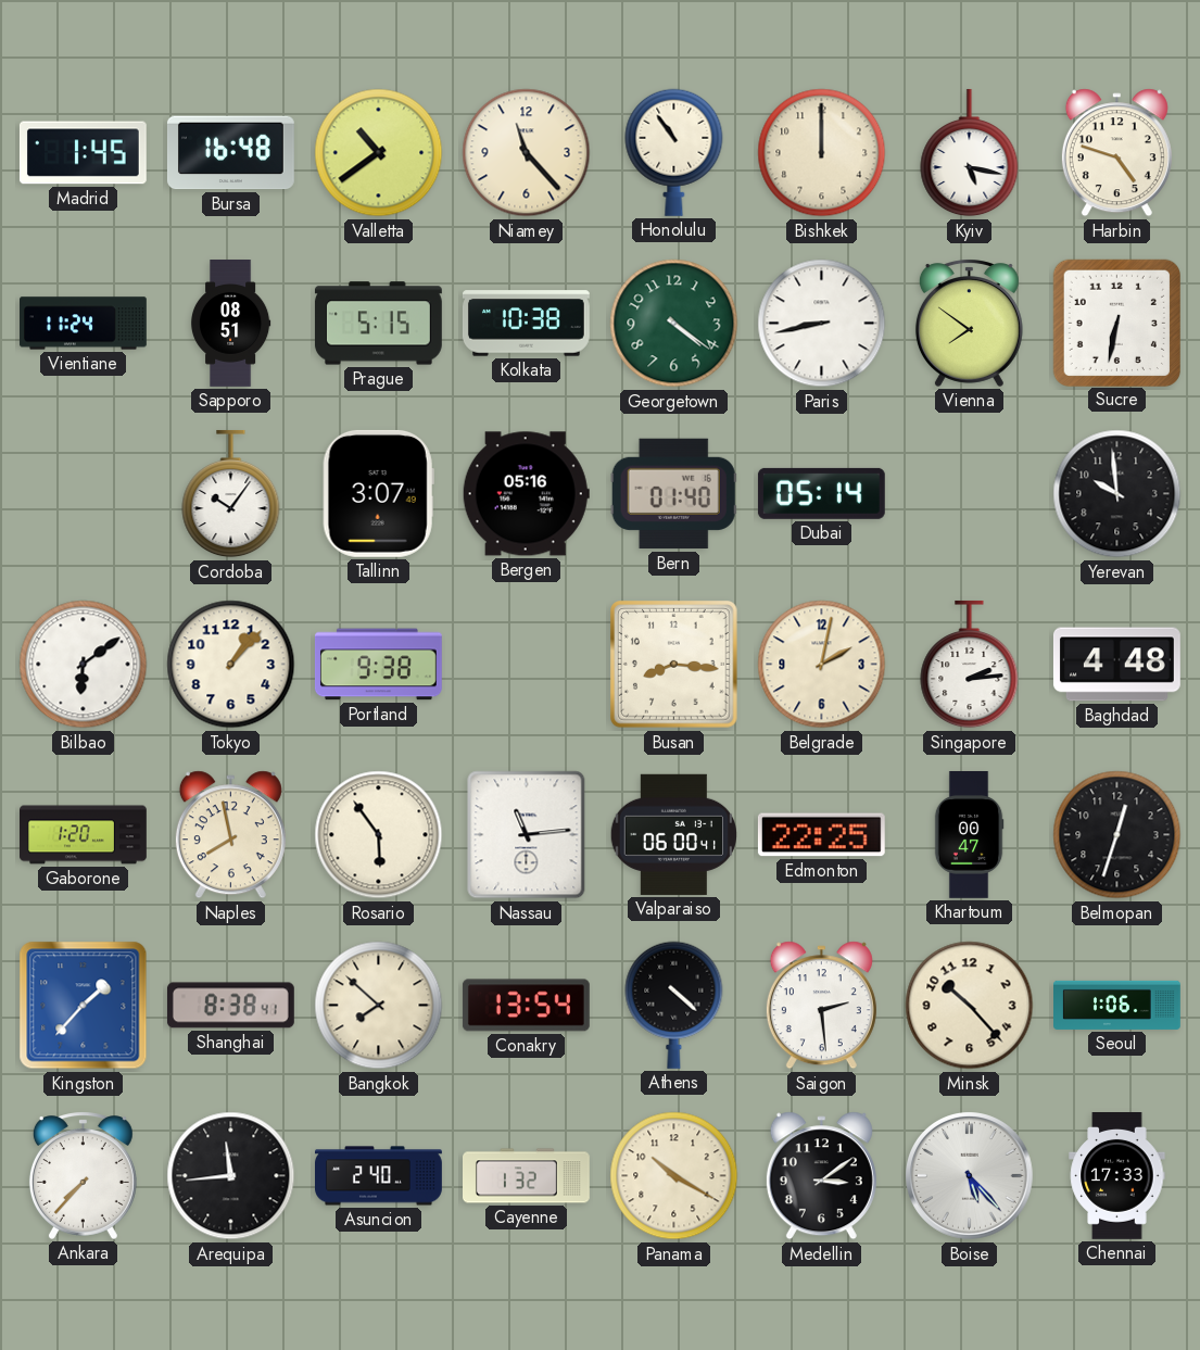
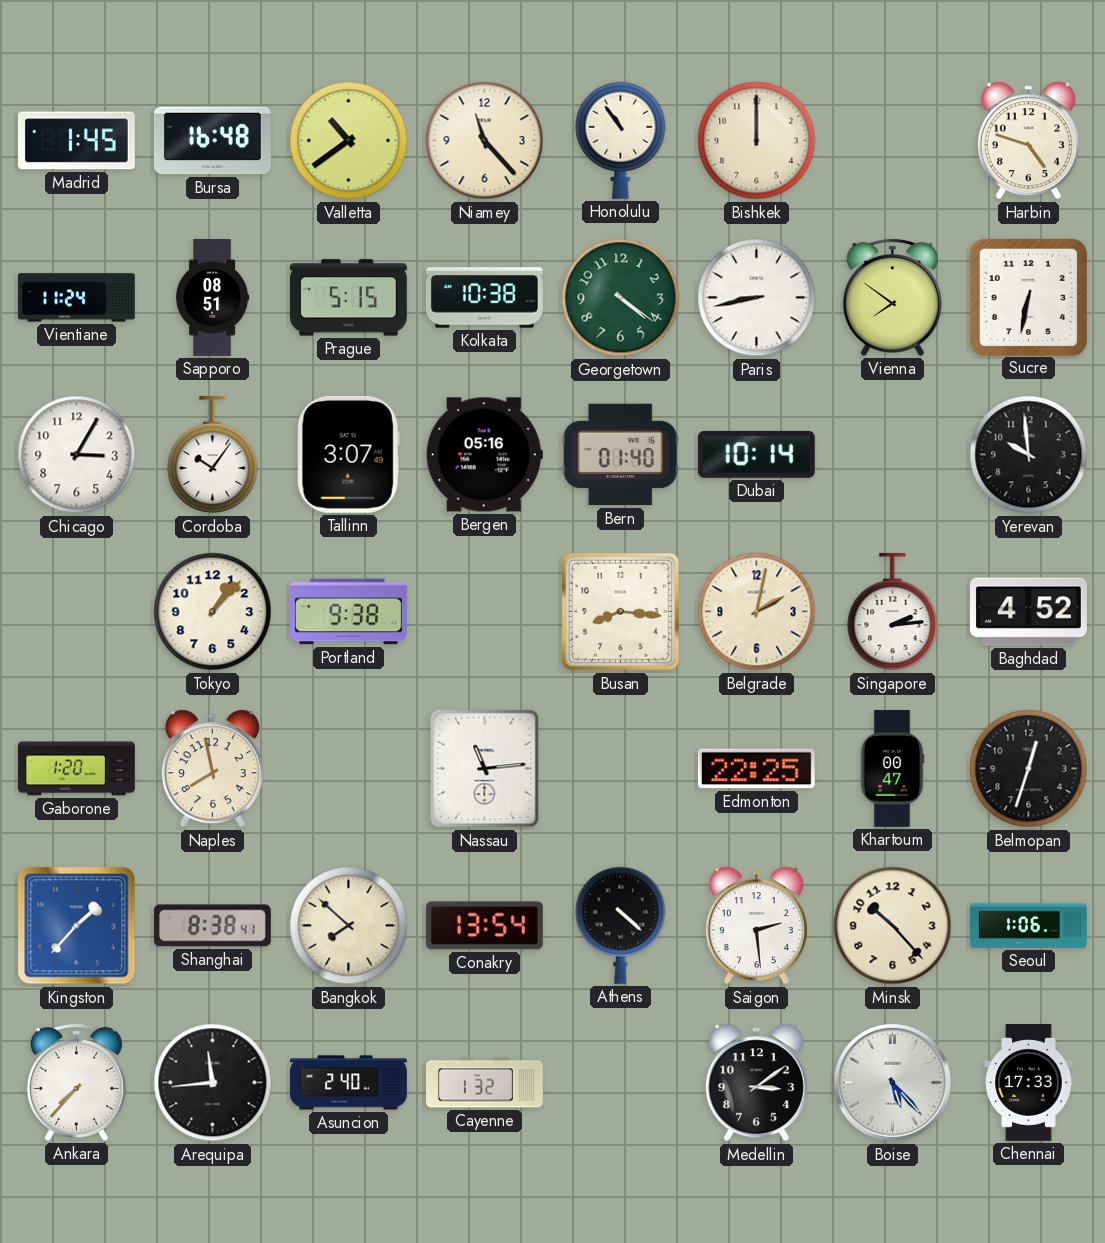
Kyiv: 5:17 -> none (970, 153)
Chicago: none -> 3:05 (77, 455)
Dubai: 05:14 -> 10:14 (756, 454)
Bilbao: 6:09 -> none (84, 665)
Baghdad: 4:48 -> 4:52 (1028, 612)
Rosario: 5:54 -> none (379, 835)
Valparaiso: 06:00 -> none (673, 834)
Panama: 10:20 -> none (674, 1176)
